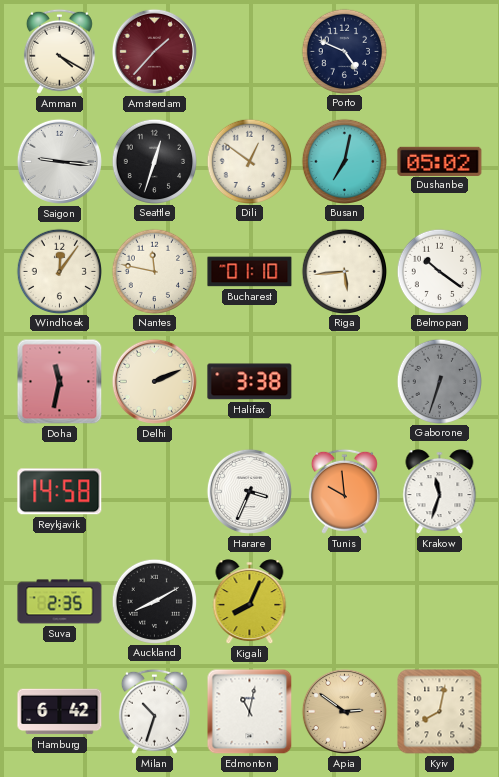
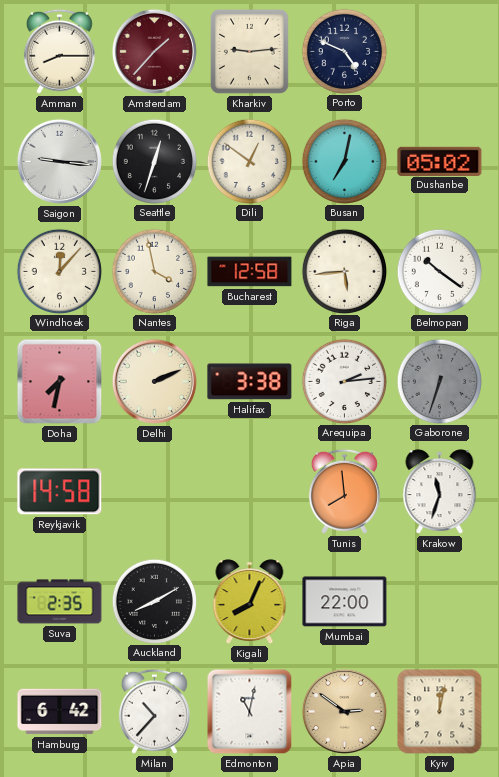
Amman: 4:20 -> 8:15 (59, 51)
Kharkiv: none -> 9:14 (249, 51)
Windhoek: 12:06 -> 12:07 (59, 271)
Nantes: 11:47 -> 3:58 (154, 271)
Bucharest: 01:10 -> 12:58 (250, 272)
Doha: 11:32 -> 7:32 (60, 382)
Arequipa: none -> 2:14 (344, 381)
Harare: 3:34 -> none (249, 491)
Tunis: 9:59 -> 7:59 (344, 491)
Mumbai: none -> 22:00 (345, 602)
Milan: 10:33 -> 10:37 (154, 711)
Kyiv: 8:02 -> 12:02 (440, 712)
